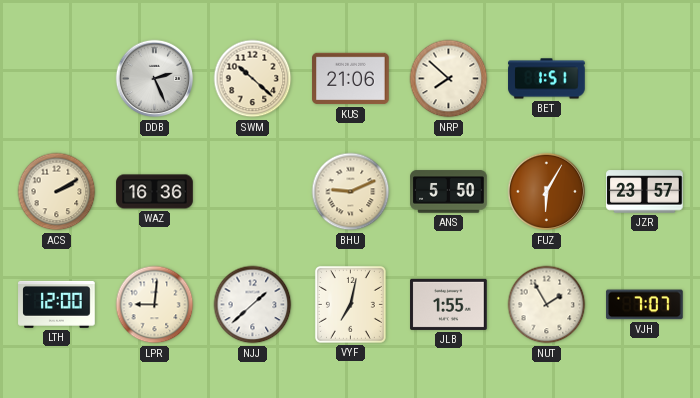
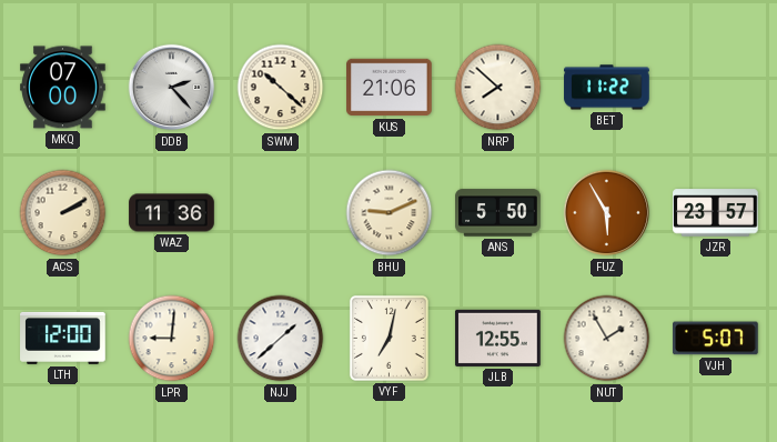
MKQ: none -> 07:00 (63, 88)
DDB: 2:26 -> 2:23 (172, 88)
BET: 1:51 -> 11:22 (607, 88)
WAZ: 16:36 -> 11:36 (172, 213)
FUZ: 6:05 -> 5:55 (607, 213)
JLB: 1:55 -> 12:55 (498, 338)
VJH: 7:07 -> 5:07 (716, 339)
